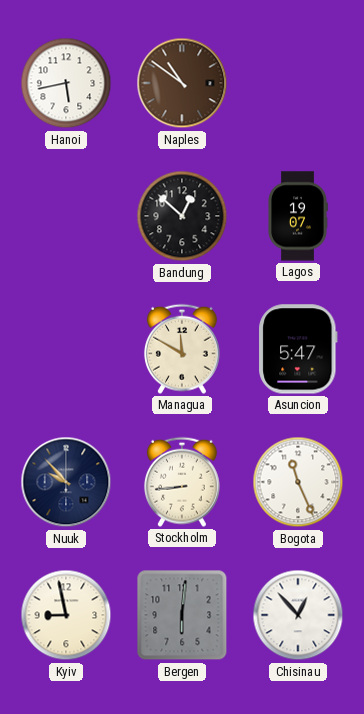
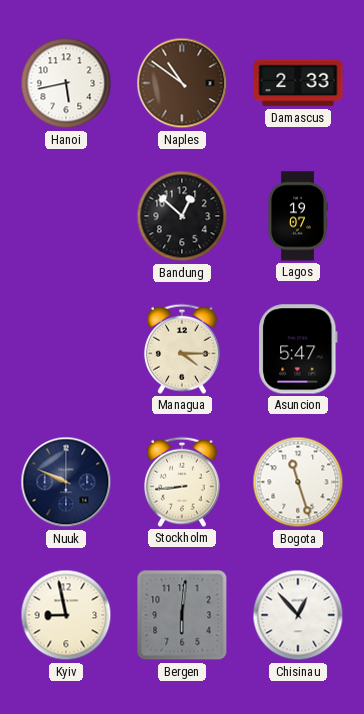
Damascus: none -> 2:33 (298, 83)
Managua: 11:50 -> 4:15 (182, 349)
Nuuk: 9:53 -> 9:49 (66, 482)
Bogota: 11:26 -> 11:27 (298, 482)
